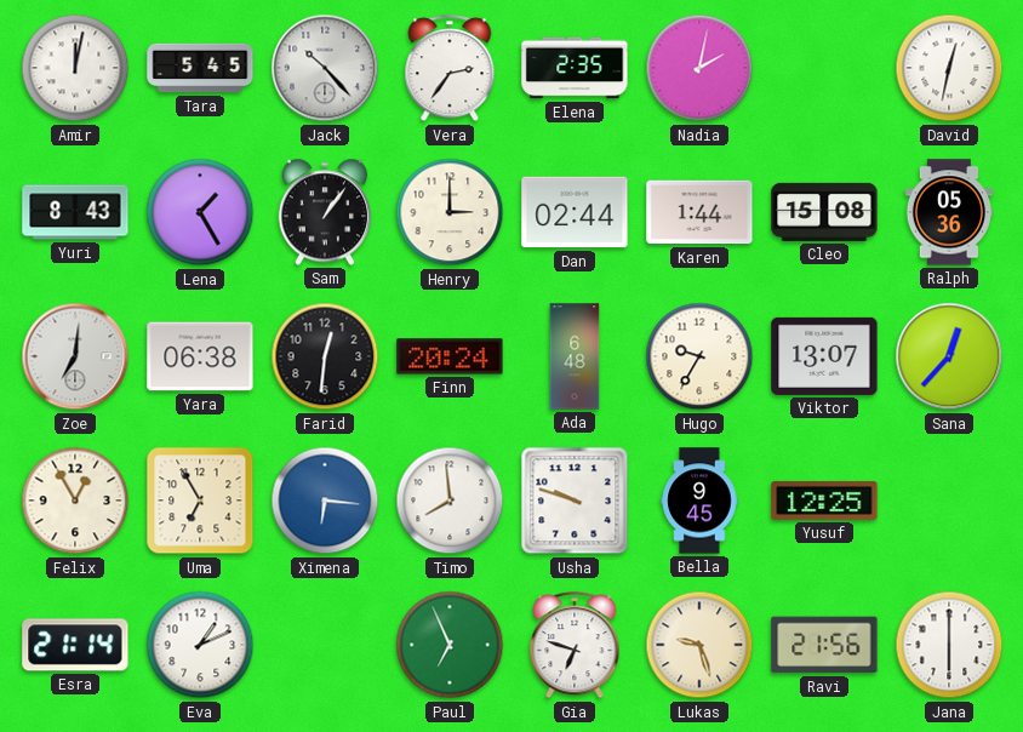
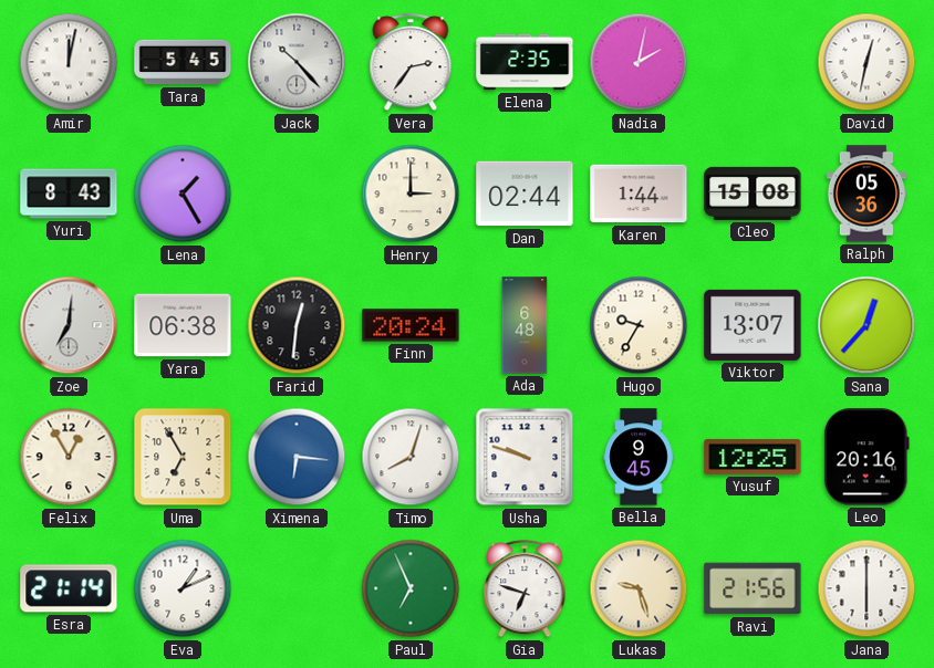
Sam: 1:06 -> none (325, 212)
Timo: 7:59 -> 8:03 (411, 457)
Leo: none -> 20:16 (866, 457)
